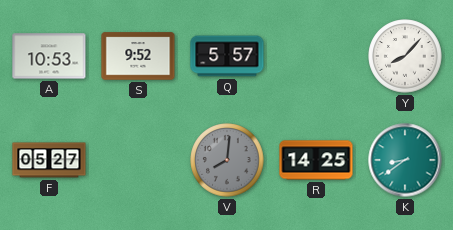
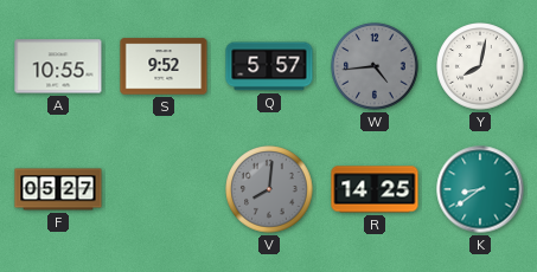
A: 10:53 -> 10:55 (58, 66)
W: none -> 4:44 (375, 66)
Y: 8:07 -> 8:02 (480, 66)
